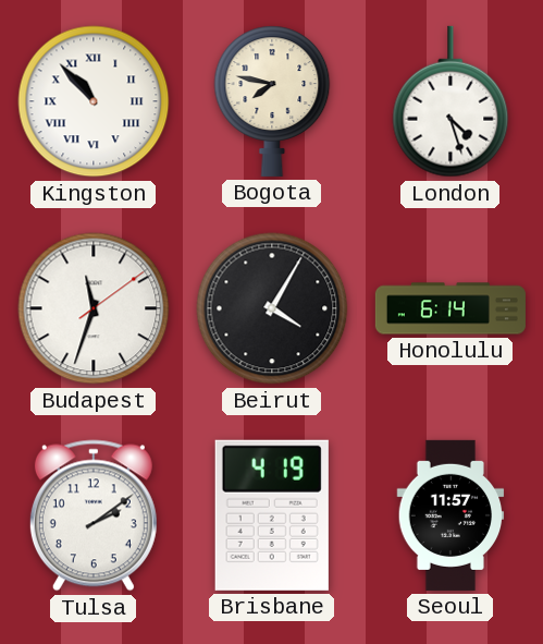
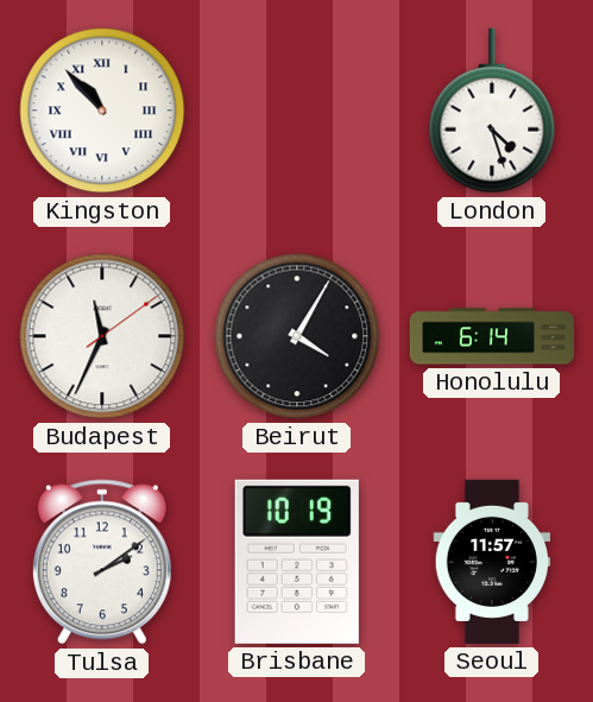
Bogota: 7:47 -> none (272, 101)
Budapest: 11:33 -> 11:34 (102, 336)
Brisbane: 4:19 -> 10:19 (297, 562)
